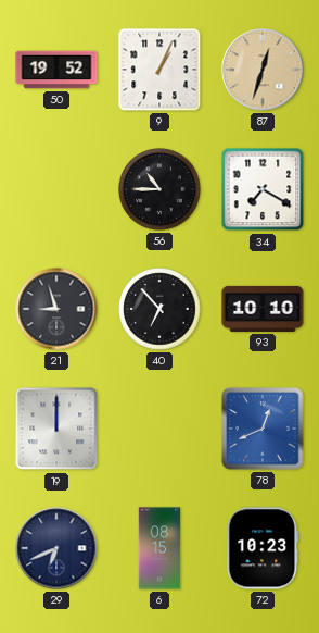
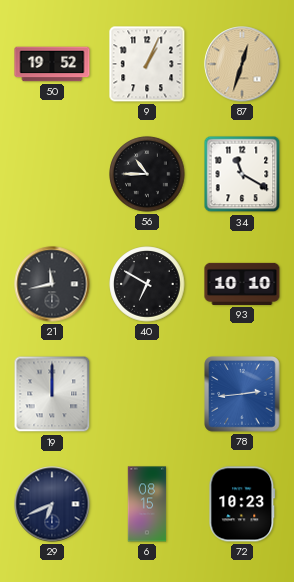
34: 7:20 -> 11:20 (242, 174)
21: 8:57 -> 11:43 (52, 284)
40: 6:53 -> 6:50 (147, 284)
78: 12:41 -> 2:44 (242, 394)
